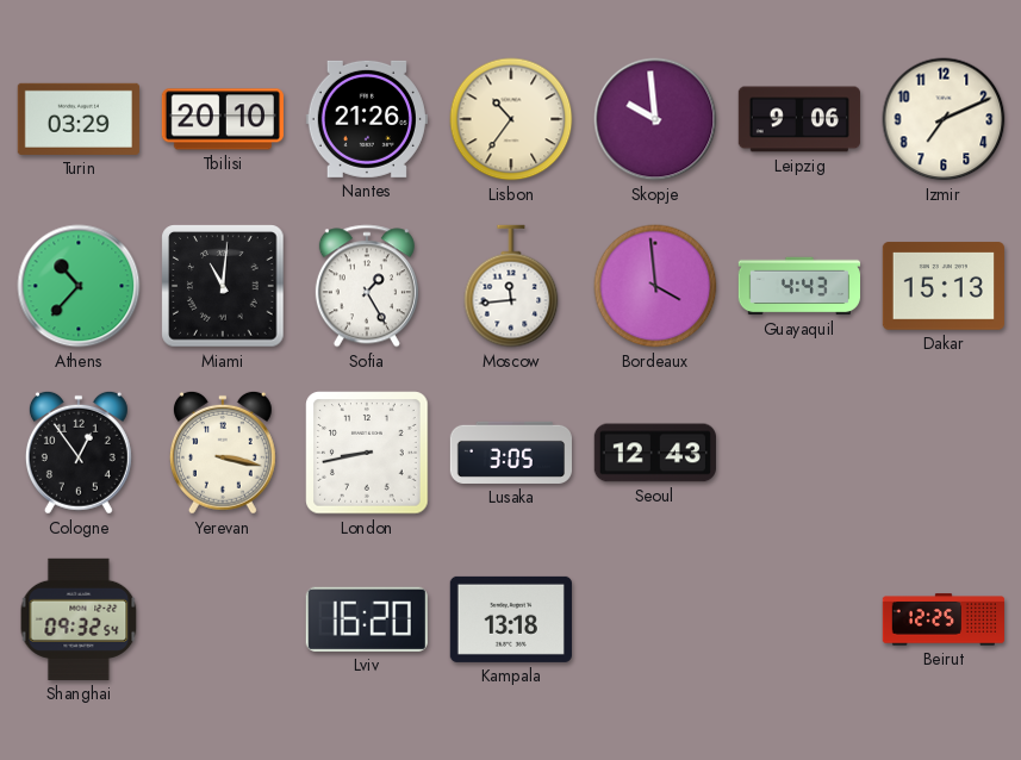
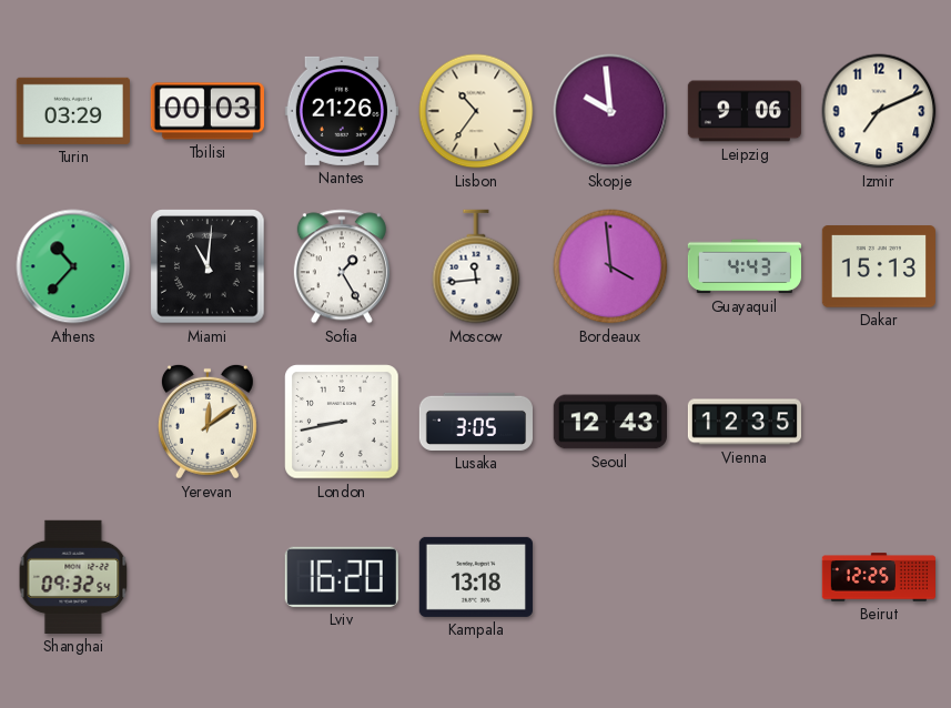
Tbilisi: 20:10 -> 00:03 (206, 111)
Cologne: 12:54 -> none (79, 453)
Yerevan: 3:17 -> 12:09 (208, 422)
Vienna: none -> 12:35 (743, 422)
